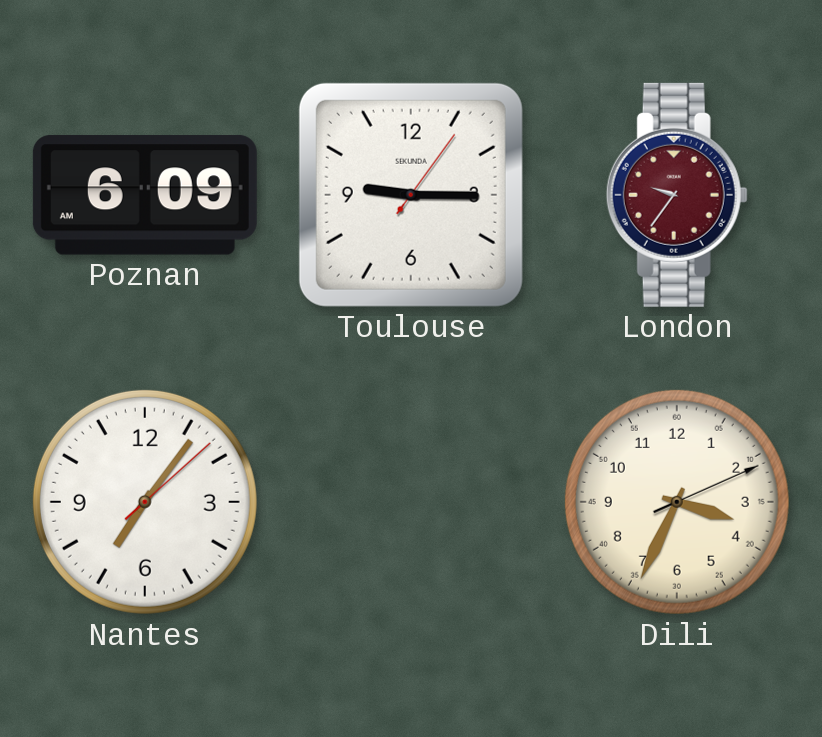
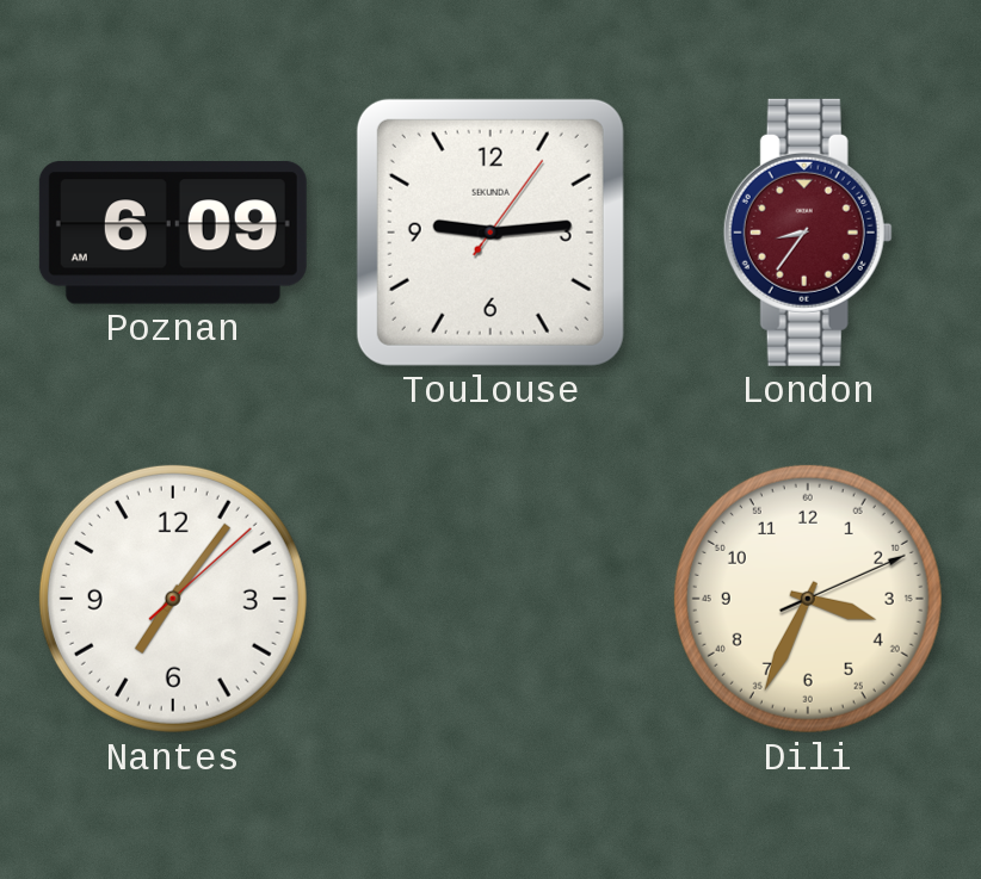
Toulouse: 9:15 -> 9:14 (490, 233)
London: 9:36 -> 8:36 (808, 233)
